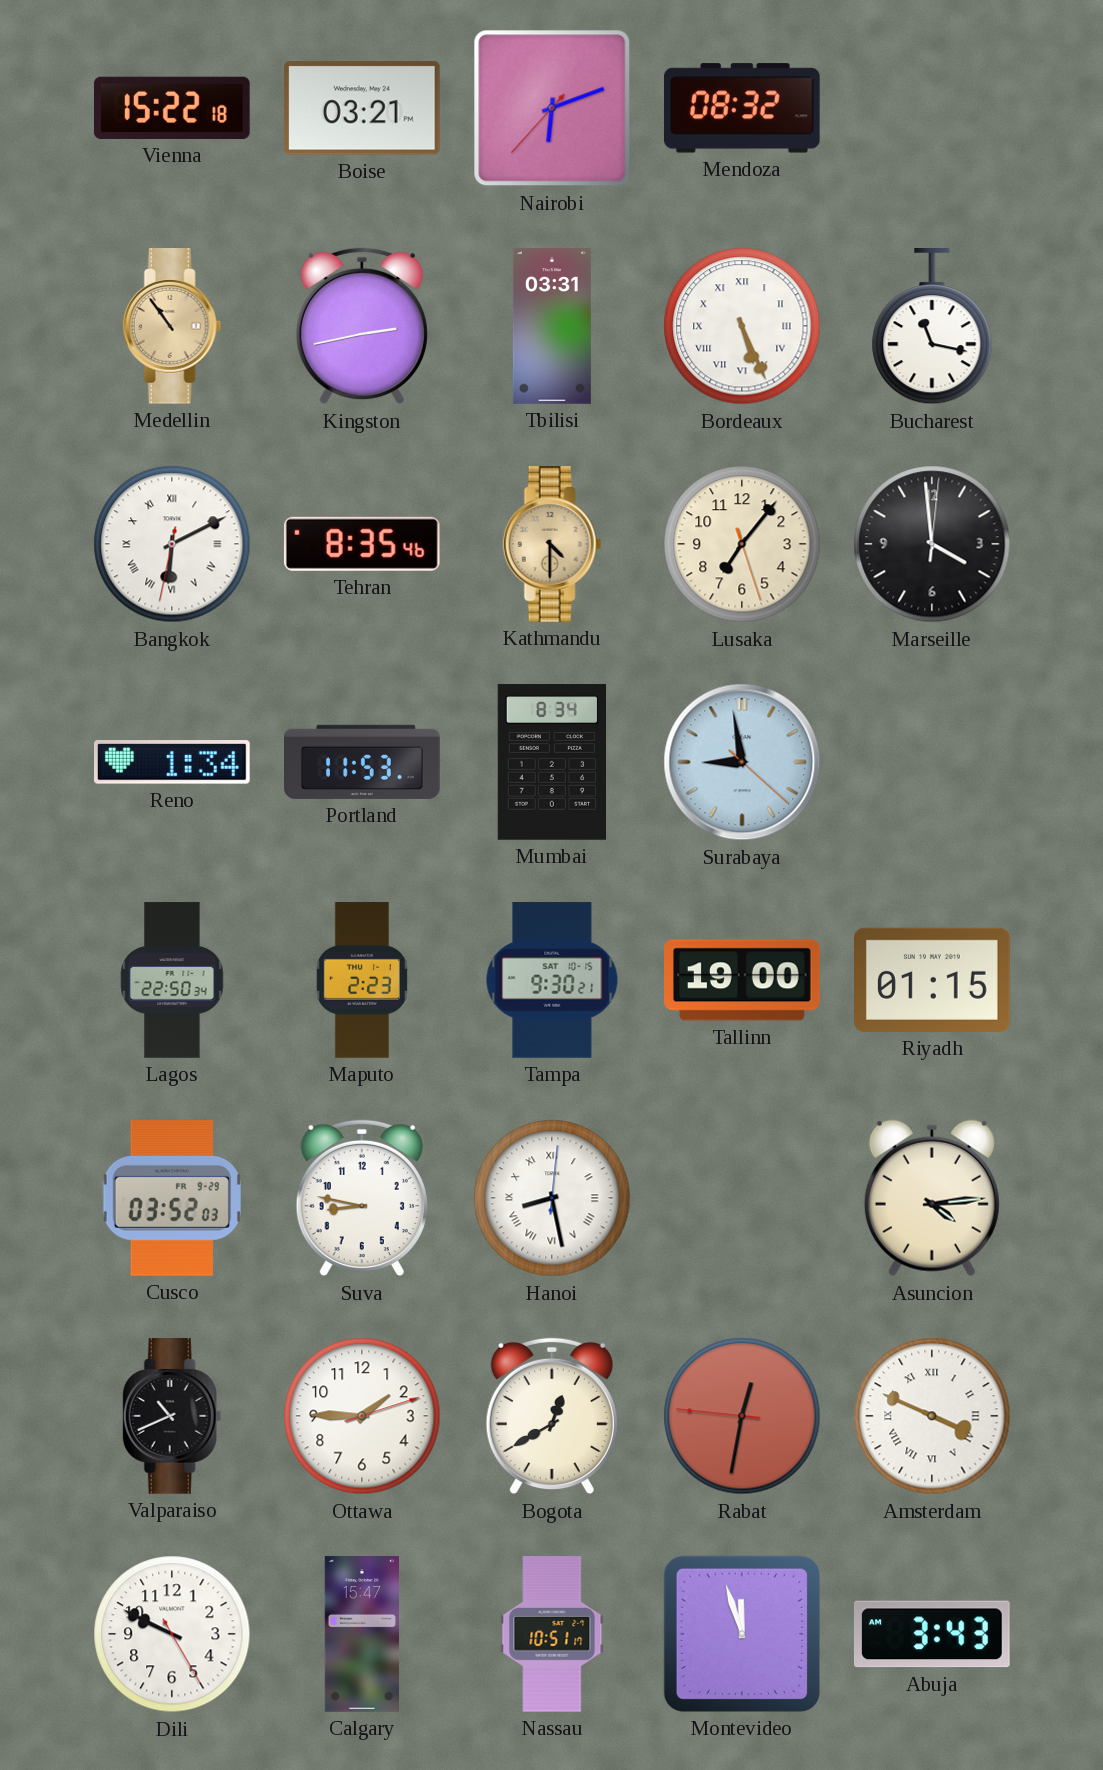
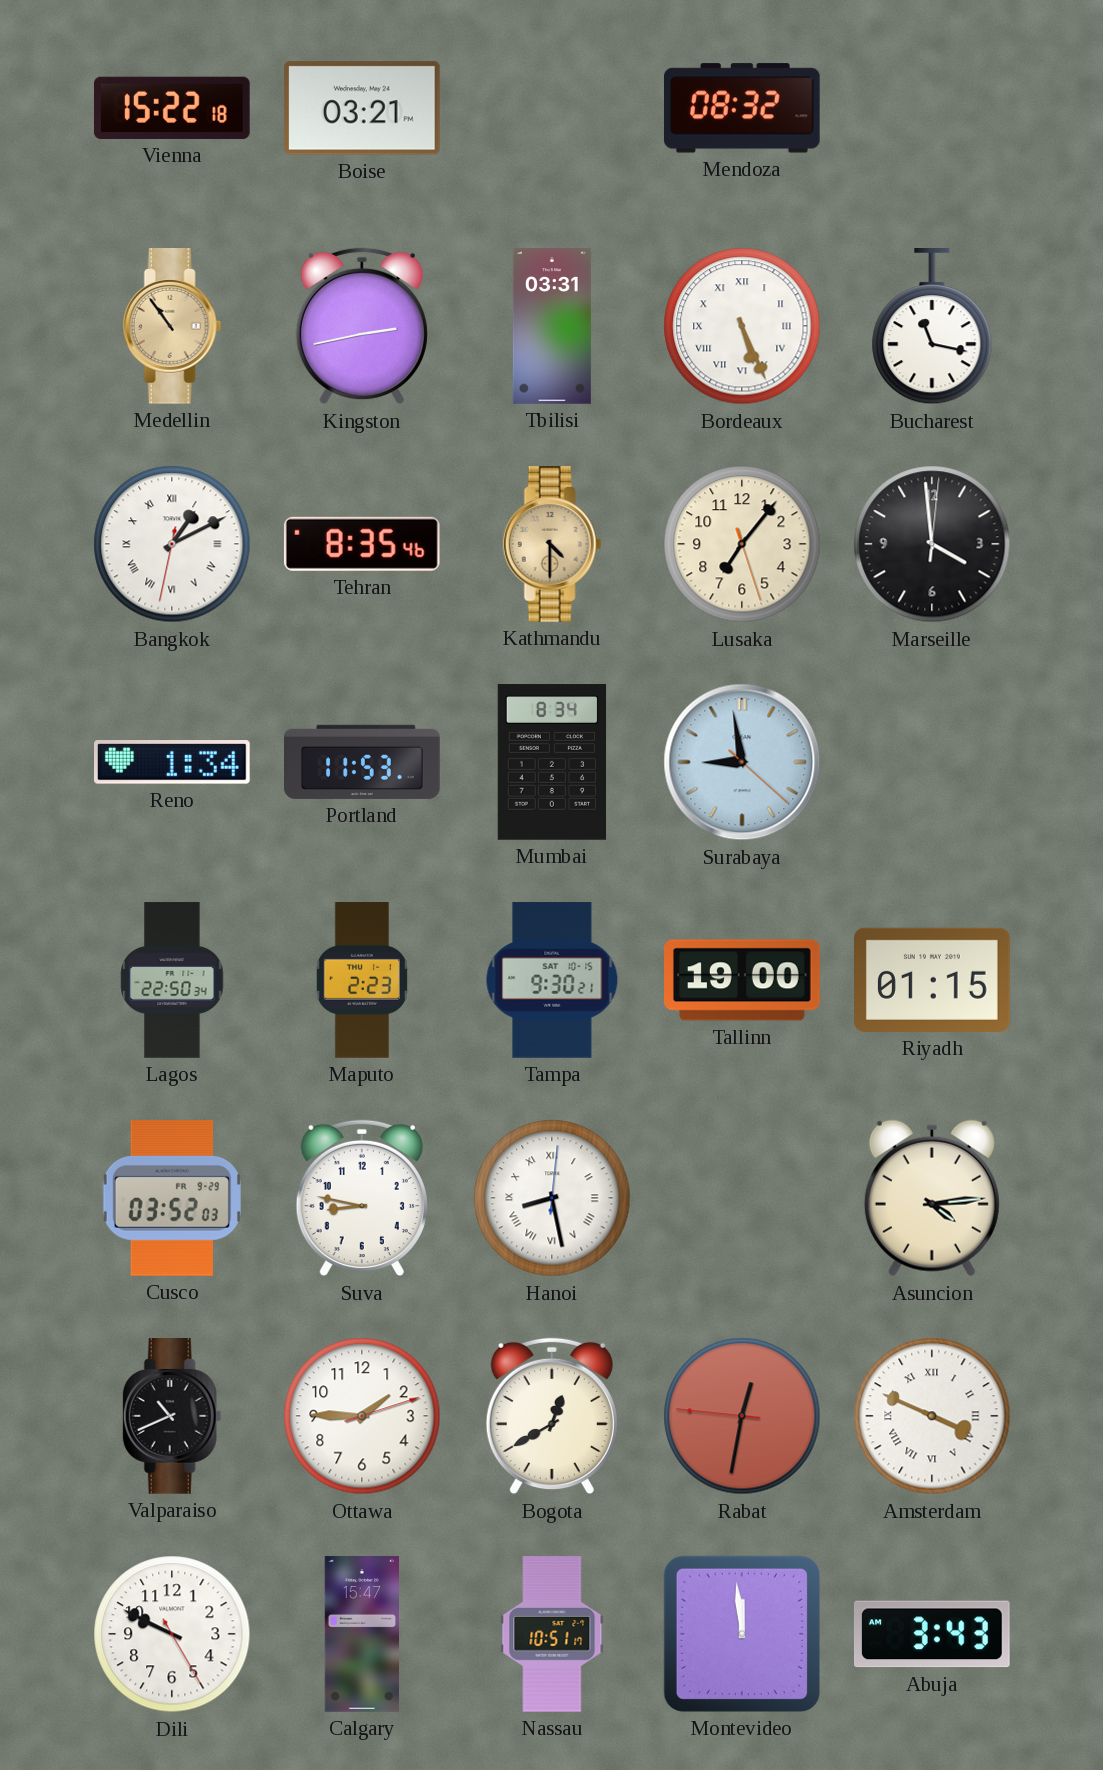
Nairobi: 6:11 -> none (552, 108)
Bangkok: 6:10 -> 1:10 (172, 544)
Montevideo: 11:57 -> 11:59 (742, 1634)
